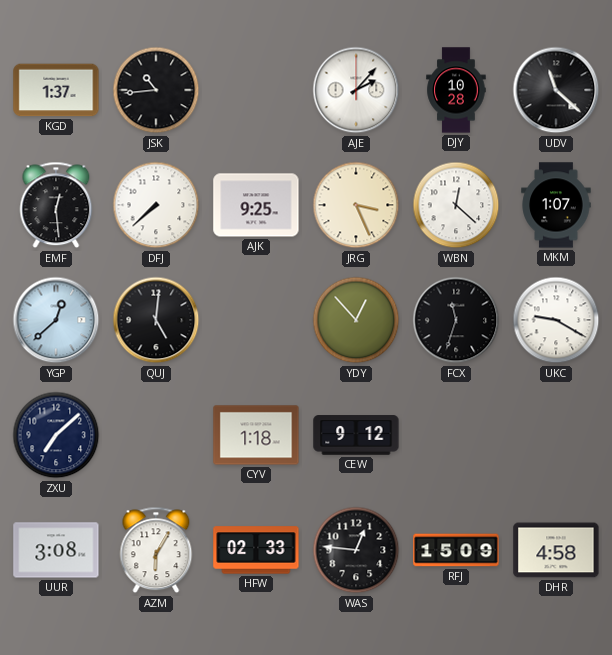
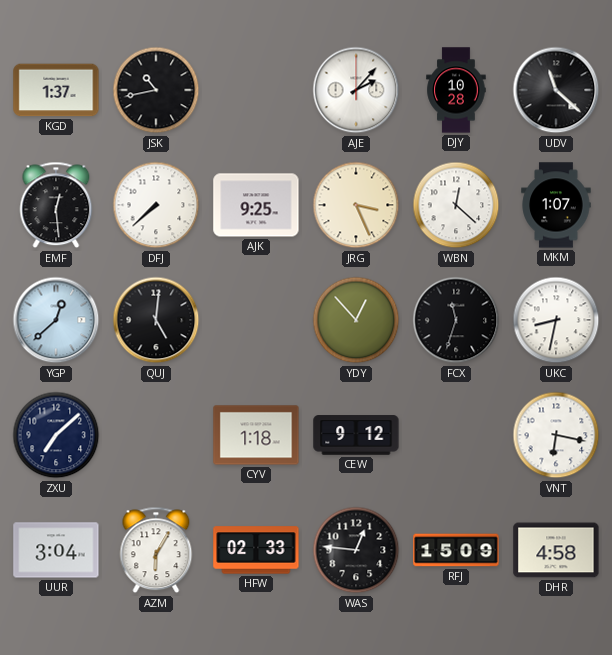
JSK: 10:44 -> 10:43 (156, 90)
UKC: 9:20 -> 8:32 (556, 320)
VNT: none -> 6:17 (556, 435)
UUR: 3:08 -> 3:04 (56, 550)
